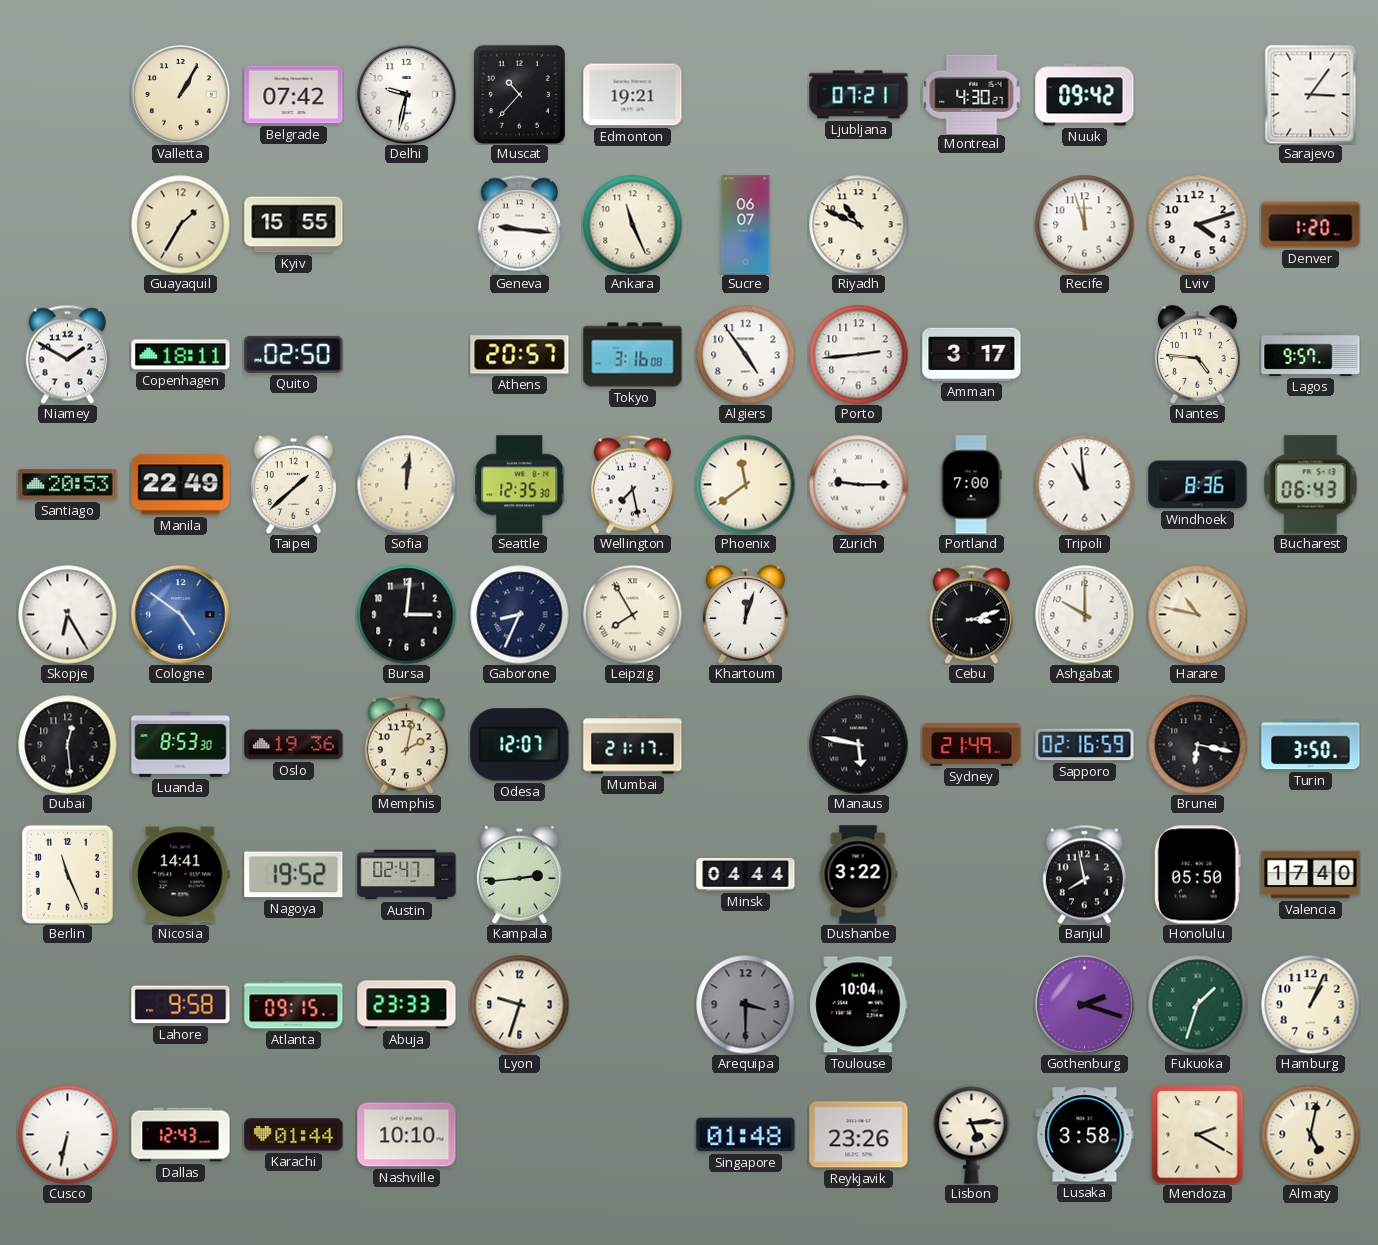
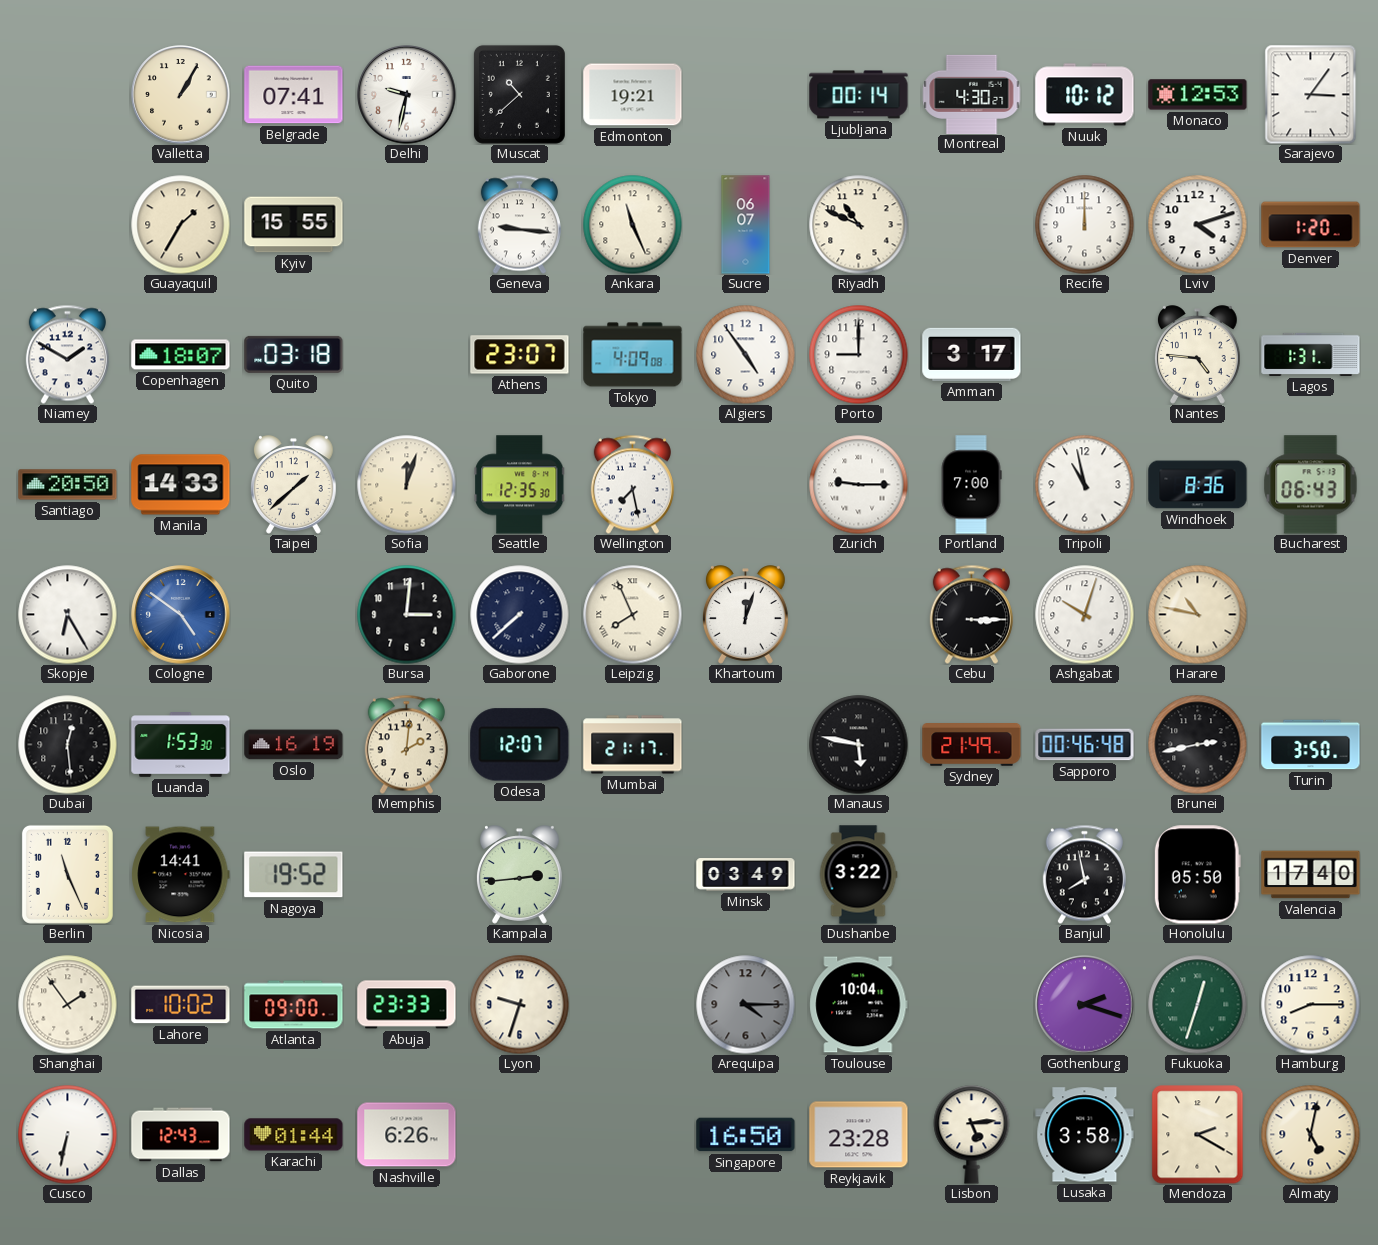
Belgrade: 07:42 -> 07:41 (294, 95)
Muscat: 10:37 -> 10:38 (519, 94)
Ljubljana: 07:21 -> 00:14 (859, 95)
Nuuk: 09:42 -> 10:12 (1085, 95)
Monaco: none -> 12:53 (1198, 95)
Recife: 11:57 -> 12:00 (1085, 225)
Copenhagen: 18:11 -> 18:07 (181, 355)
Quito: 02:50 -> 03:18 (294, 354)
Athens: 20:57 -> 23:07 (520, 355)
Tokyo: 3:16 -> 4:09 (633, 355)
Porto: 2:44 -> 9:00 (859, 355)
Lagos: 9:57 -> 1:31 (1311, 354)
Santiago: 20:53 -> 20:50 (68, 485)
Manila: 22:49 -> 14:33 (181, 485)
Sofia: 12:01 -> 12:03 (407, 485)
Phoenix: 11:39 -> none (746, 485)
Tripoli: 10:59 -> 10:58 (1085, 485)
Gaborone: 8:34 -> 7:38 (520, 615)
Leipzig: 7:55 -> 7:56 (633, 615)
Cebu: 3:12 -> 3:15 (971, 614)
Ashgabat: 10:00 -> 10:03 (1085, 615)
Luanda: 8:53 -> 1:53 (181, 745)
Oslo: 19:36 -> 16:19 (294, 745)
Memphis: 2:02 -> 2:01 (406, 744)
Sapporo: 02:16 -> 00:46 (1085, 745)
Brunei: 6:17 -> 2:43 (1198, 745)
Austin: 02:47 -> none (407, 875)
Minsk: 04:44 -> 03:49 (746, 875)
Shanghai: none -> 1:54 (68, 1005)
Lahore: 9:58 -> 10:02 (181, 1005)
Atlanta: 09:15 -> 09:00 (294, 1005)
Arequipa: 3:30 -> 4:15 (746, 1005)
Fukuoka: 1:33 -> 12:33 (1198, 1005)
Hamburg: 1:04 -> 8:15 (1311, 1005)
Nashville: 10:10 -> 6:26 (407, 1135)
Singapore: 01:48 -> 16:50 (746, 1135)
Reykjavik: 23:26 -> 23:28 (859, 1135)
